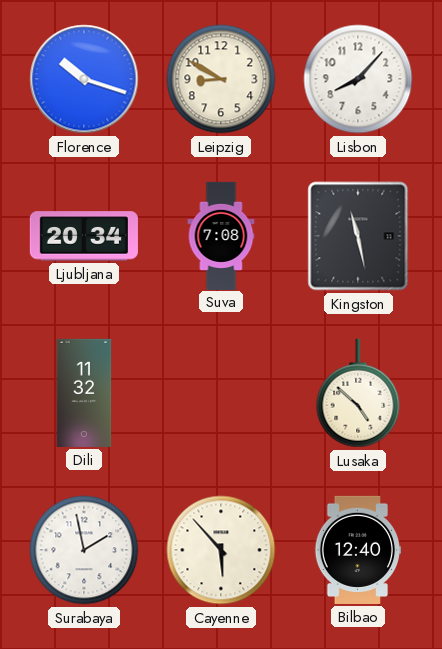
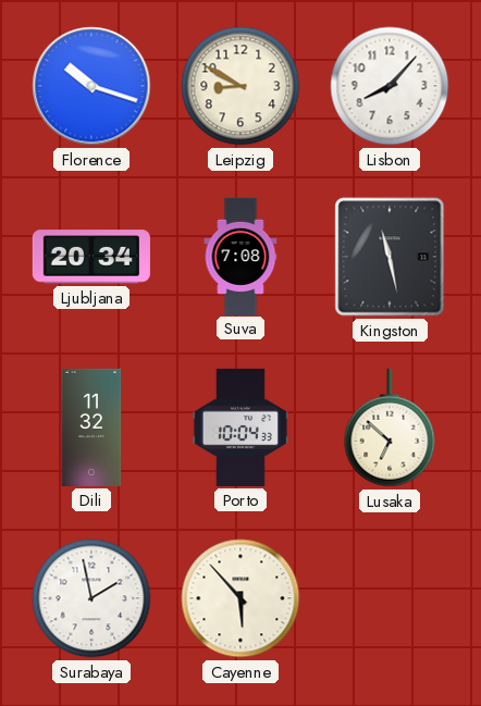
Porto: none -> 10:04 (240, 428)
Lusaka: 4:52 -> 6:52 (390, 428)
Bilbao: 12:40 -> none (358, 550)
